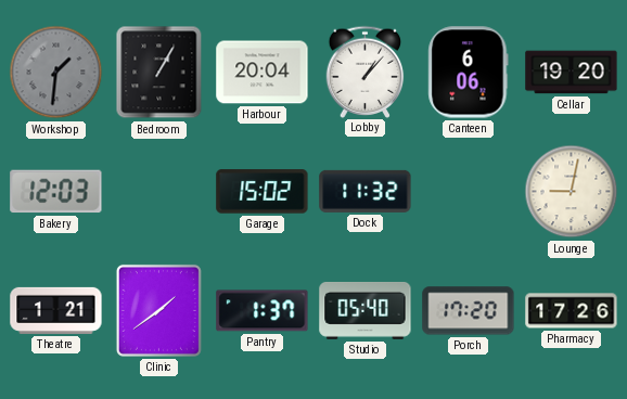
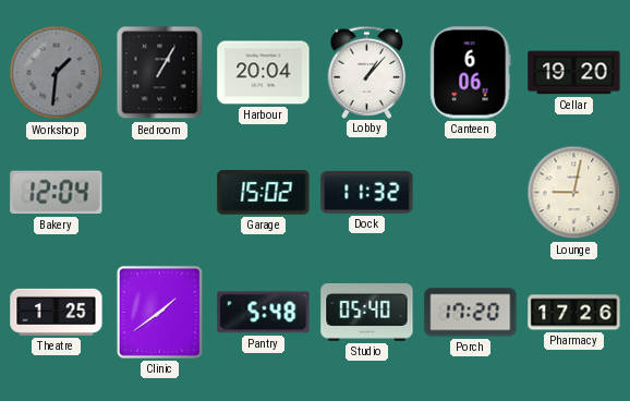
Bakery: 12:03 -> 12:04 (57, 193)
Theatre: 1:21 -> 1:25 (57, 312)
Pantry: 1:37 -> 5:48 (264, 313)
